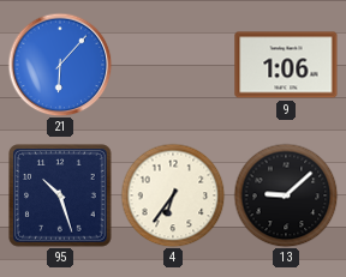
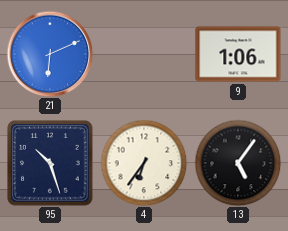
21: 6:07 -> 6:11 (50, 54)
13: 9:08 -> 5:06 (238, 163)
